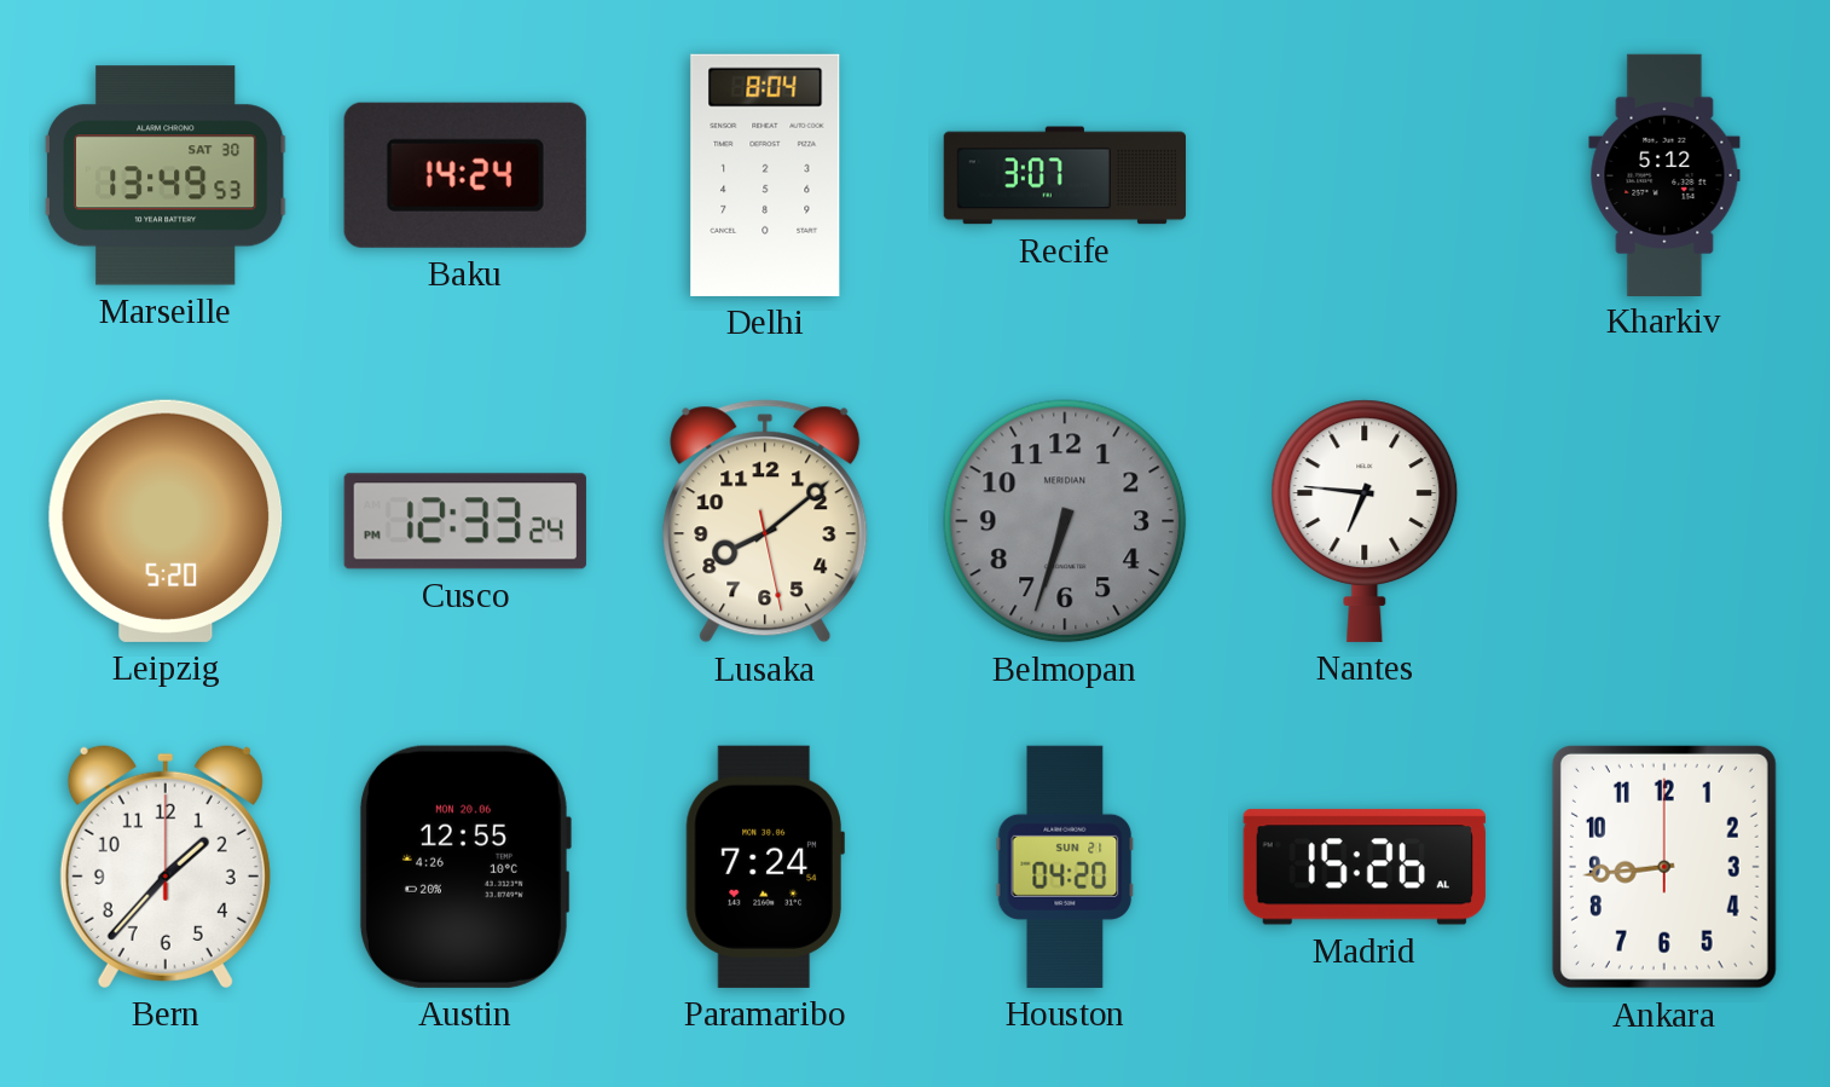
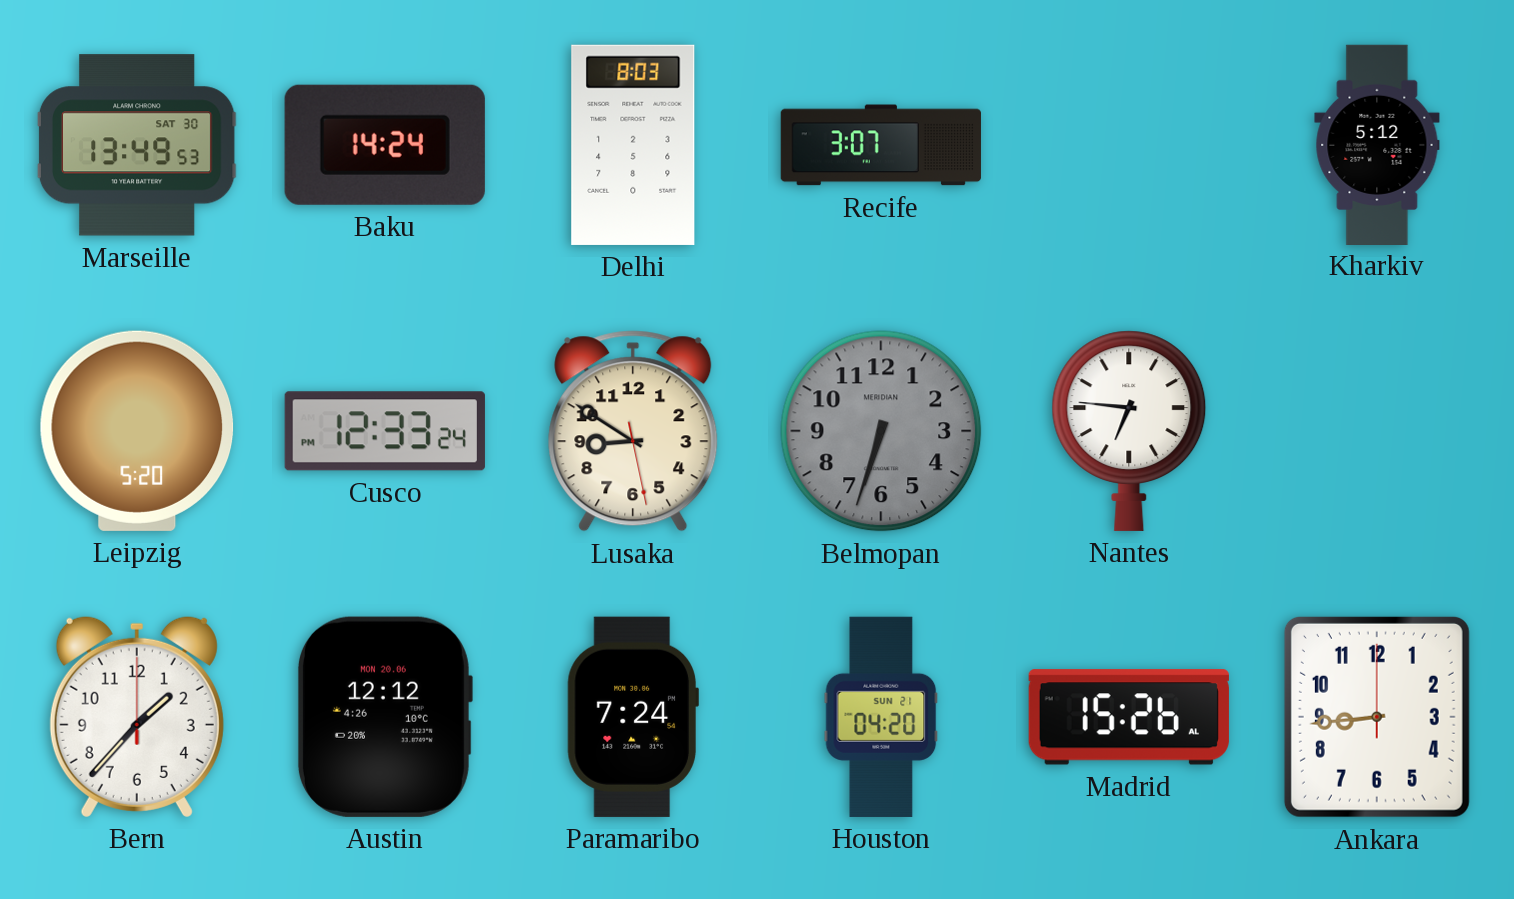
Delhi: 8:04 -> 8:03 (633, 145)
Lusaka: 8:08 -> 8:50 (633, 431)
Austin: 12:55 -> 12:12 (384, 717)
